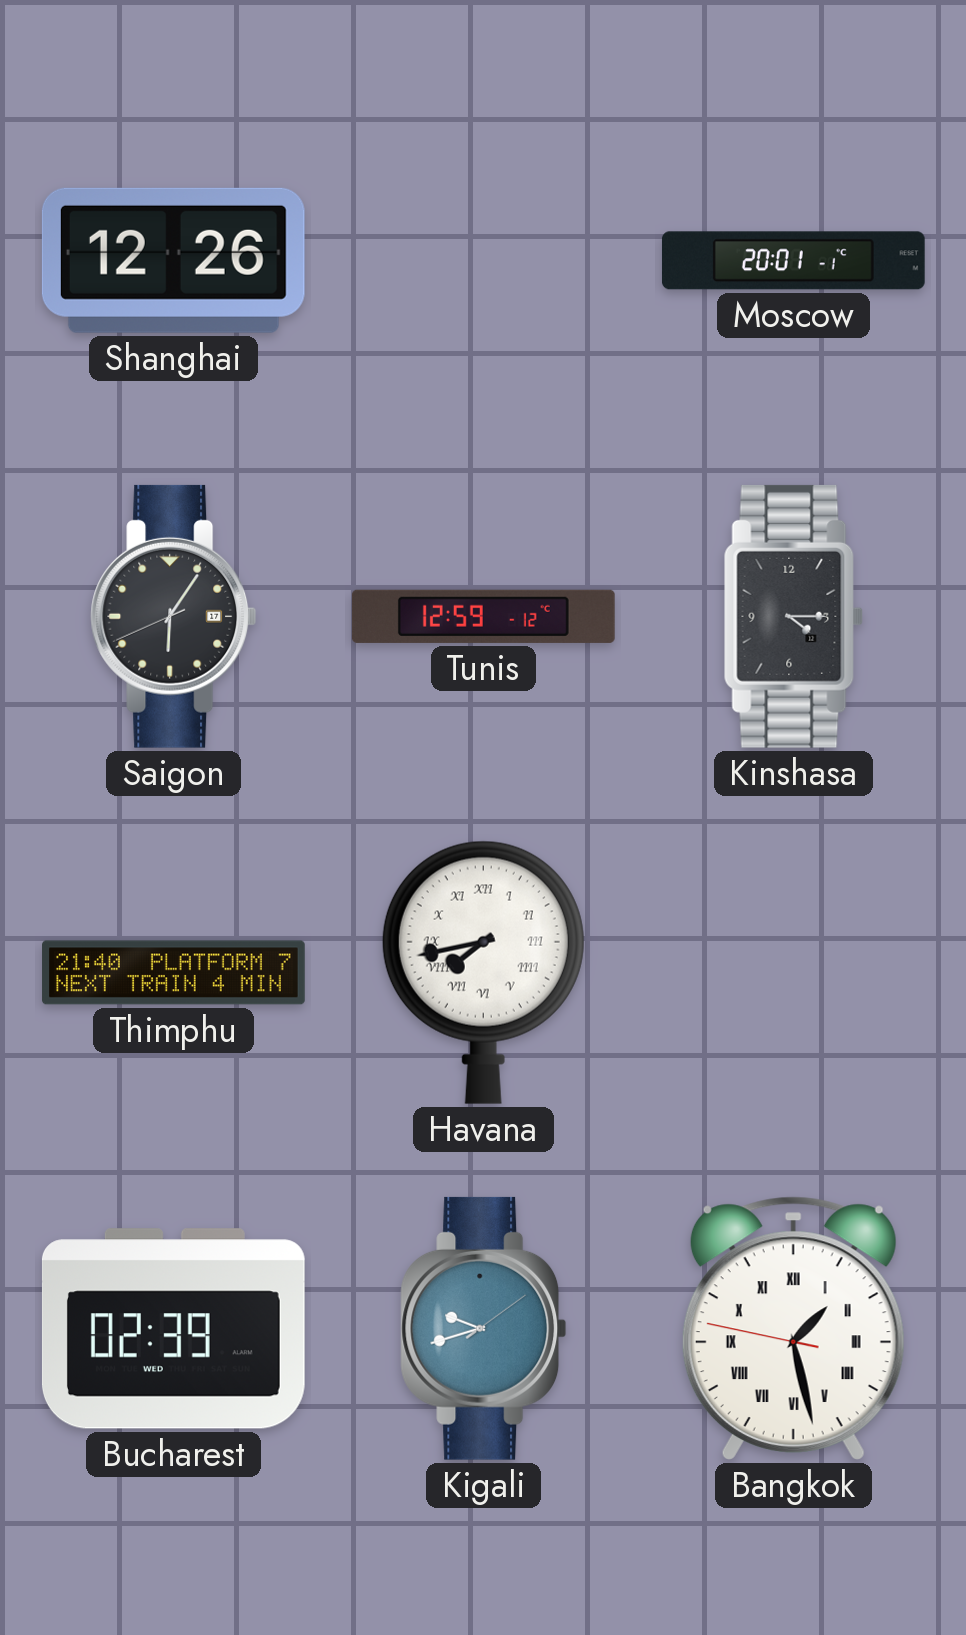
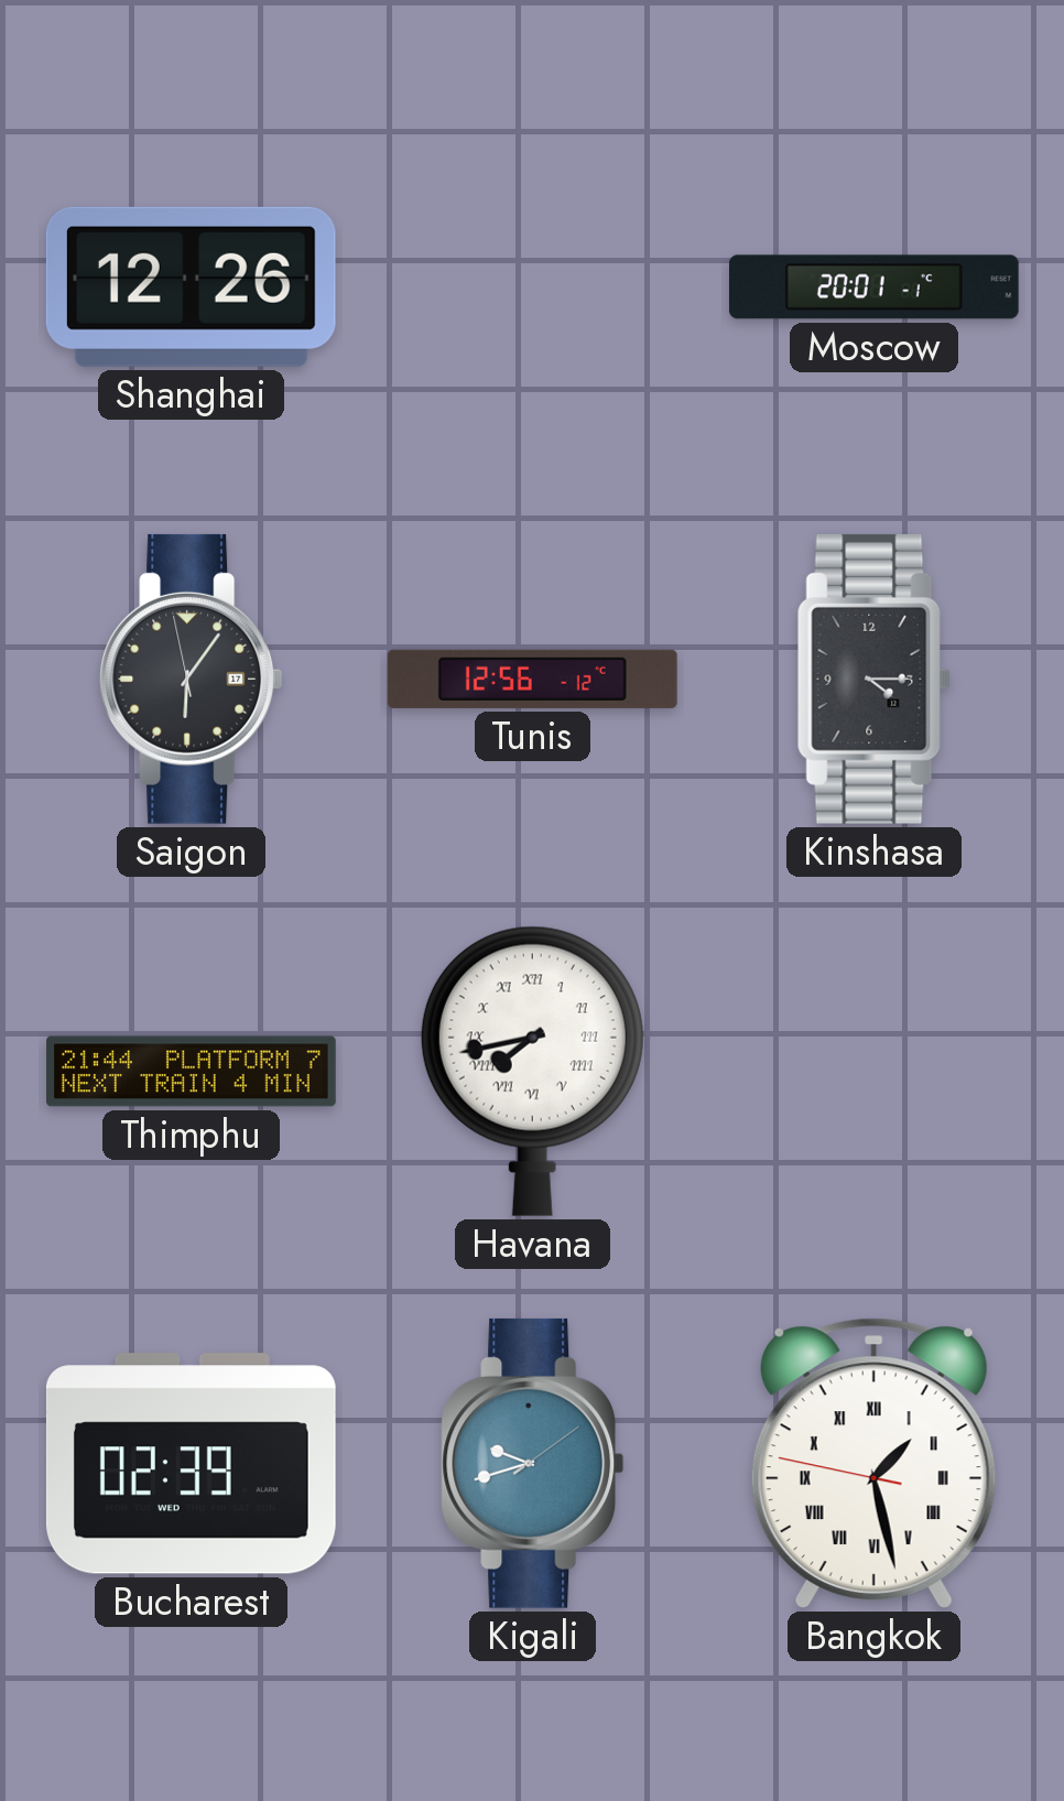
Saigon: 6:05:41 -> 6:05:58 (192, 679)
Tunis: 12:59 -> 12:56 (532, 679)
Thimphu: 21:40 -> 21:44 (192, 1072)
